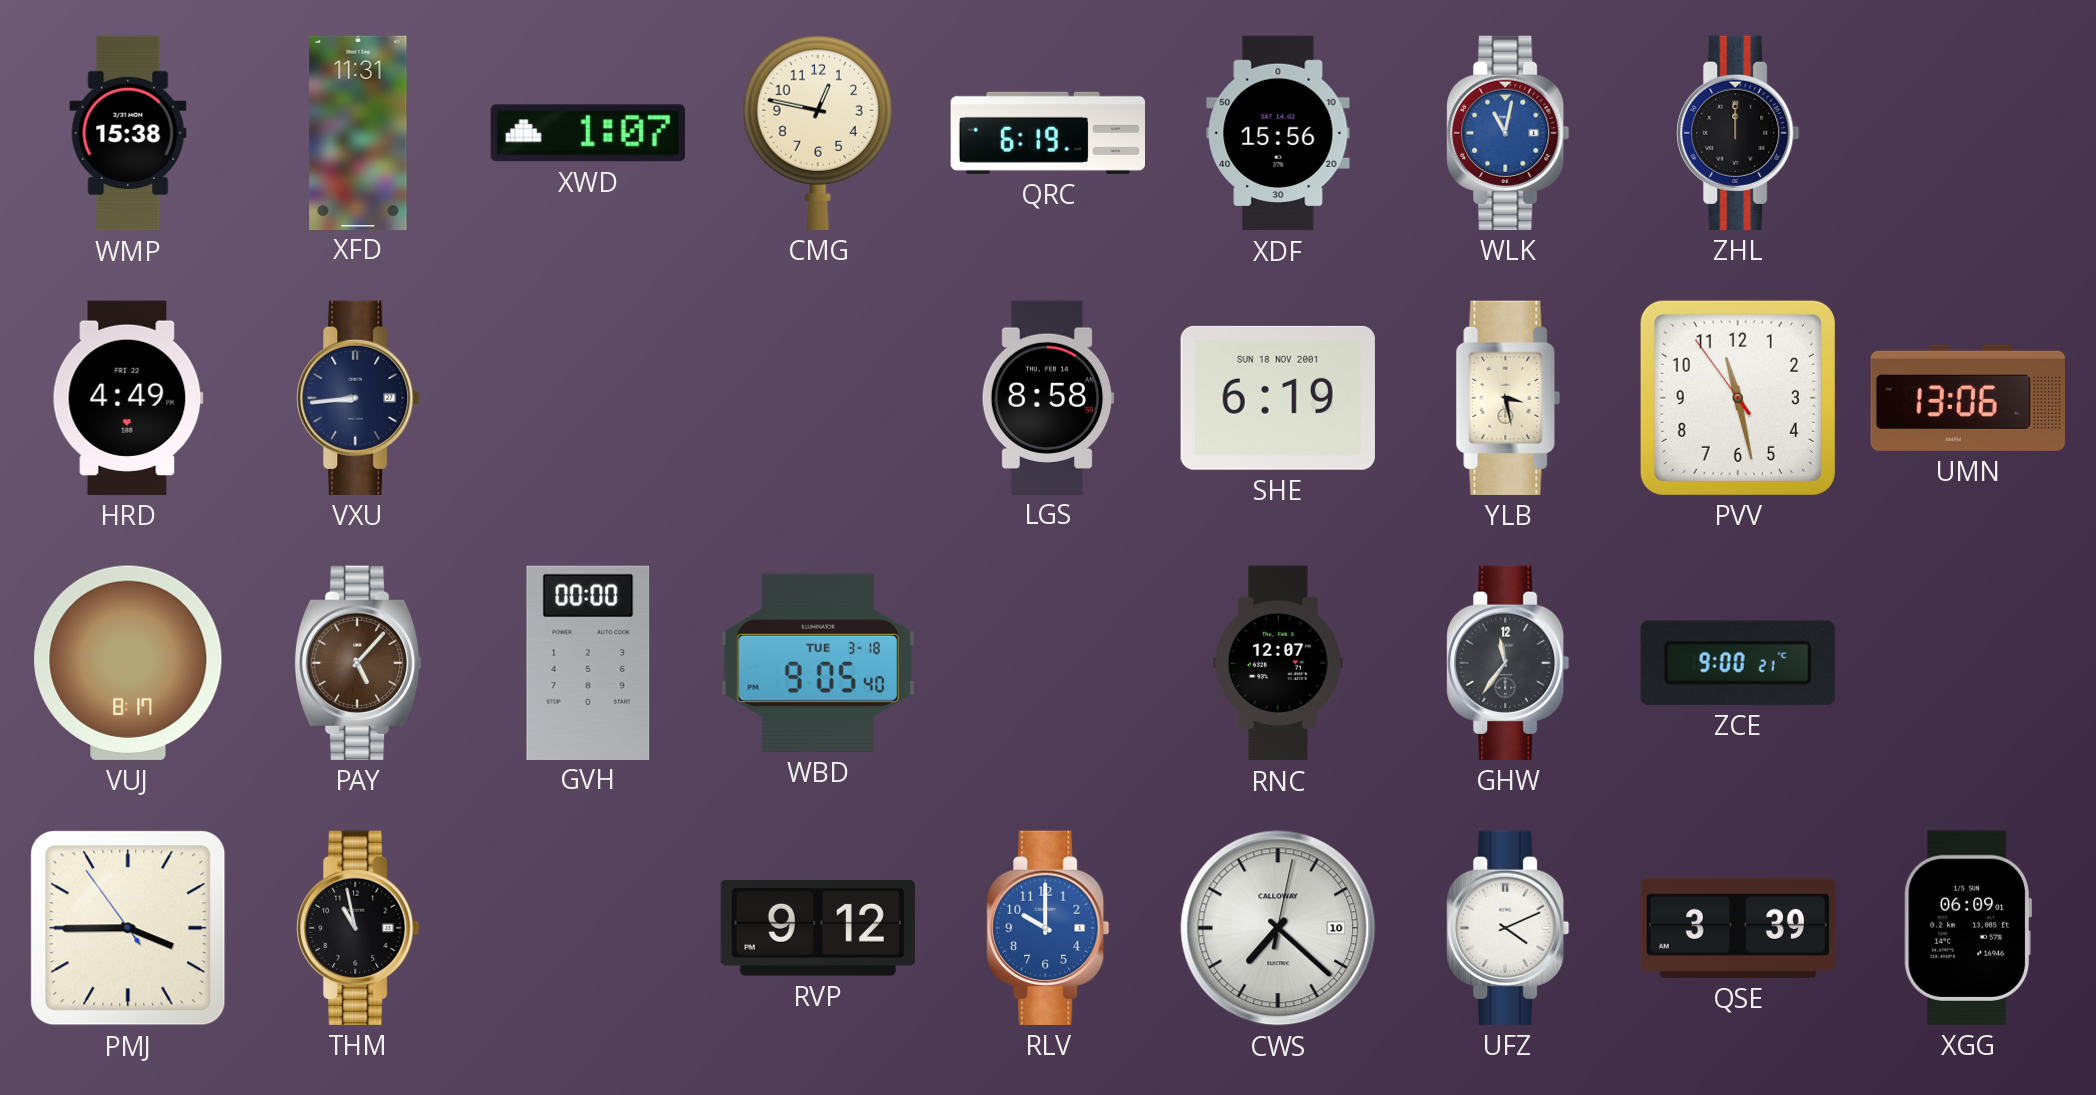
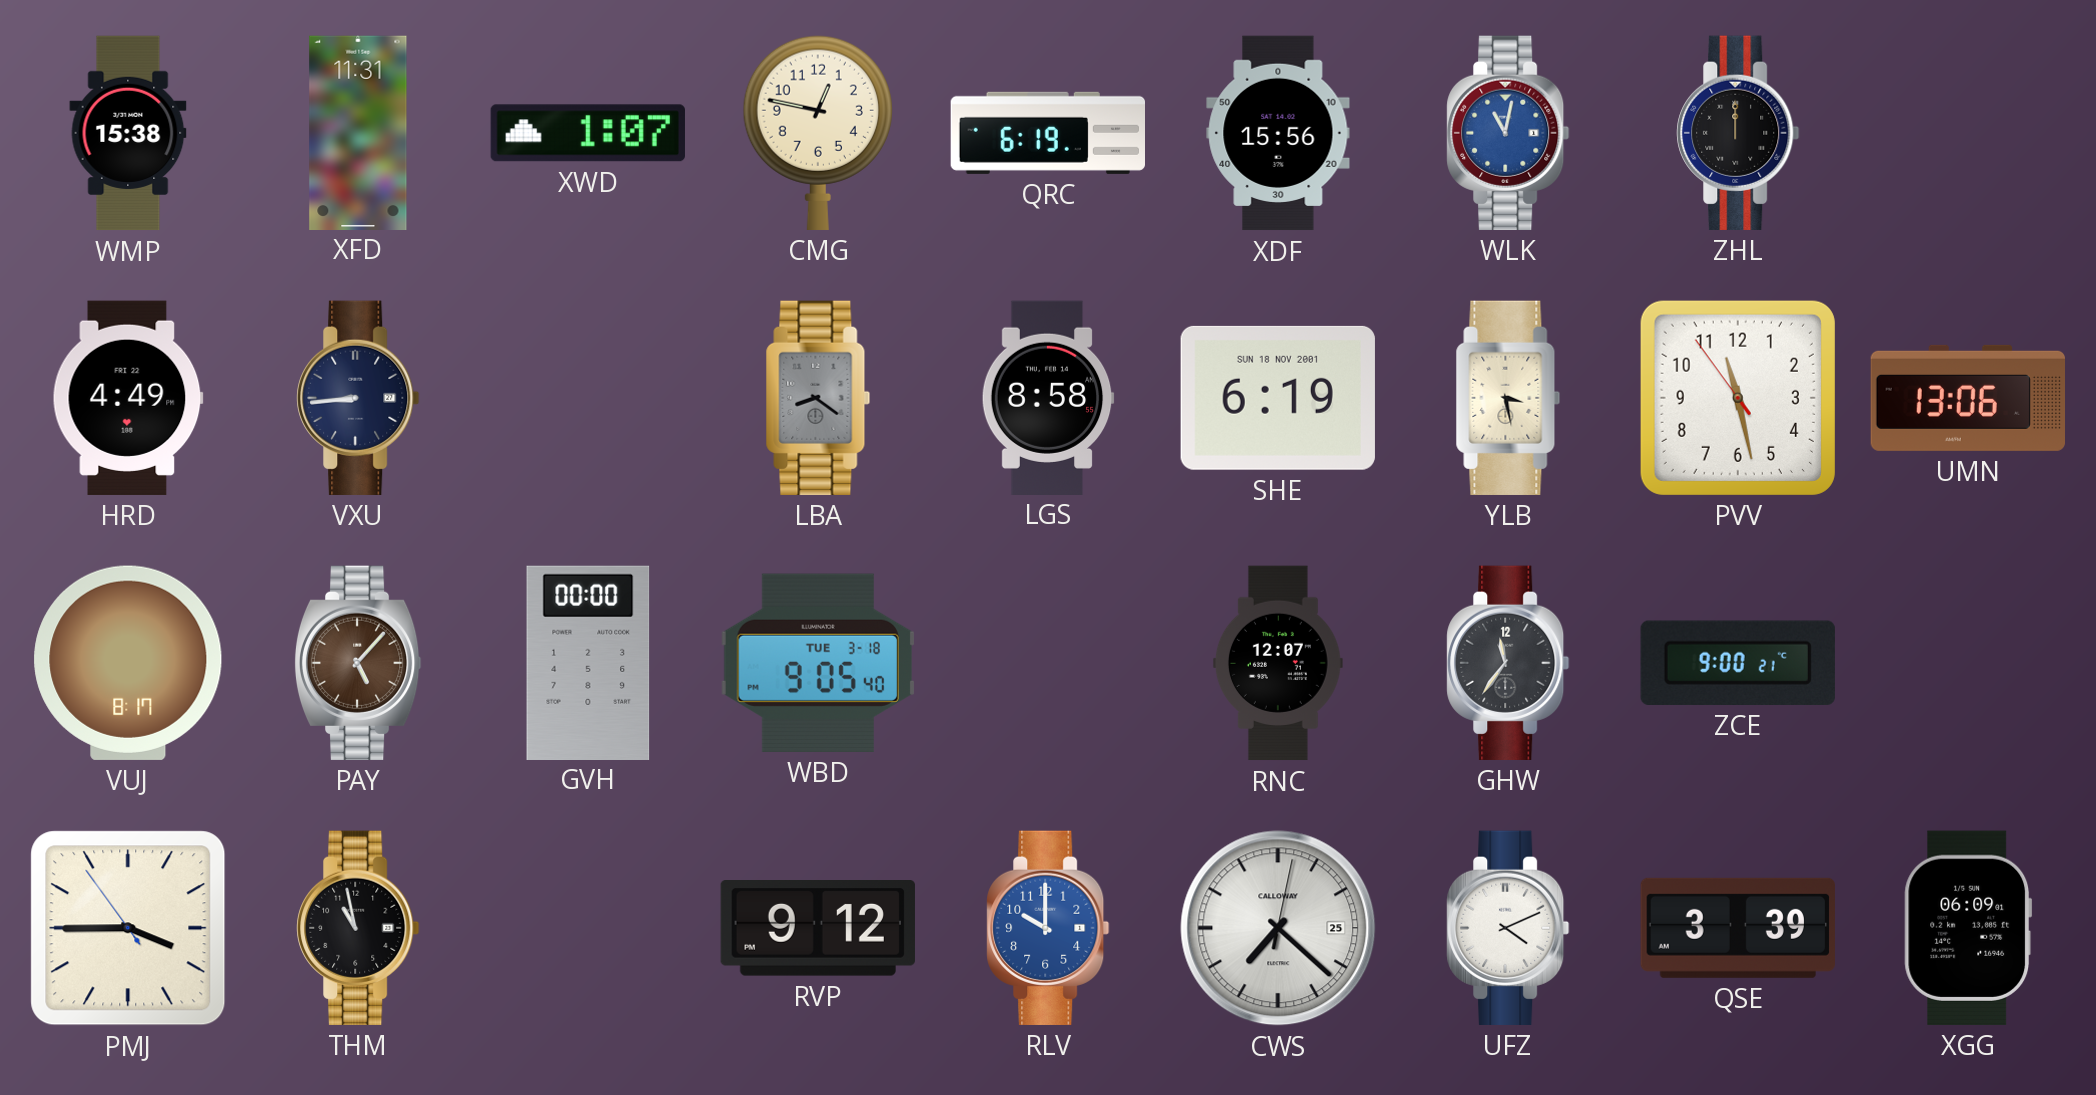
LBA: none -> 8:21 (818, 398)
CWS date: 10 -> 25 (1278, 928)
